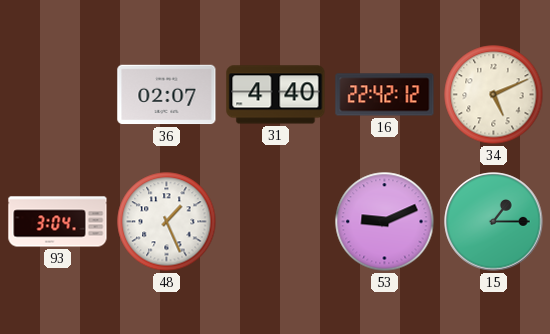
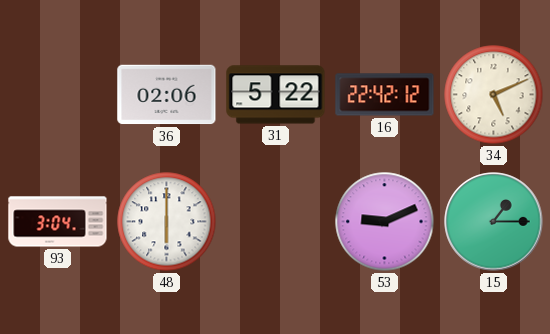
36: 02:07 -> 02:06 (167, 95)
31: 4:40 -> 5:22 (276, 95)
48: 1:26 -> 6:00 (167, 222)
